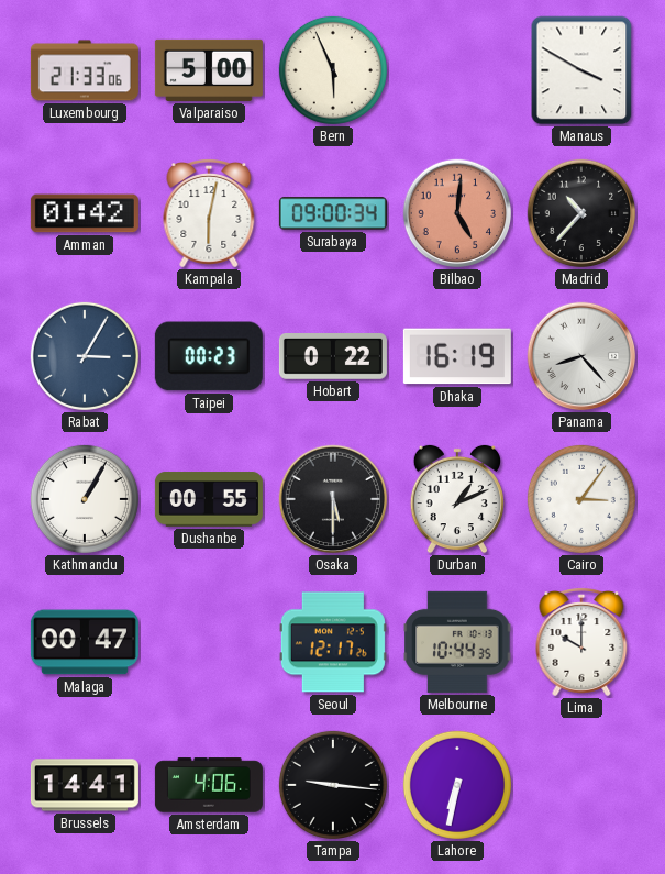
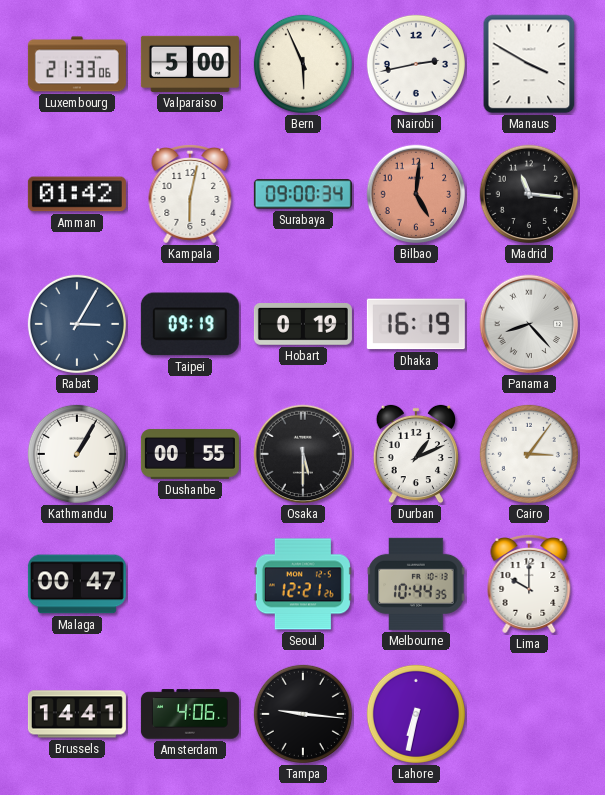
Nairobi: none -> 2:43 (416, 64)
Madrid: 10:37 -> 11:16 (529, 194)
Taipei: 00:23 -> 09:19 (190, 324)
Hobart: 0:22 -> 0:19 (303, 325)
Seoul: 12:17 -> 12:21 (303, 584)
